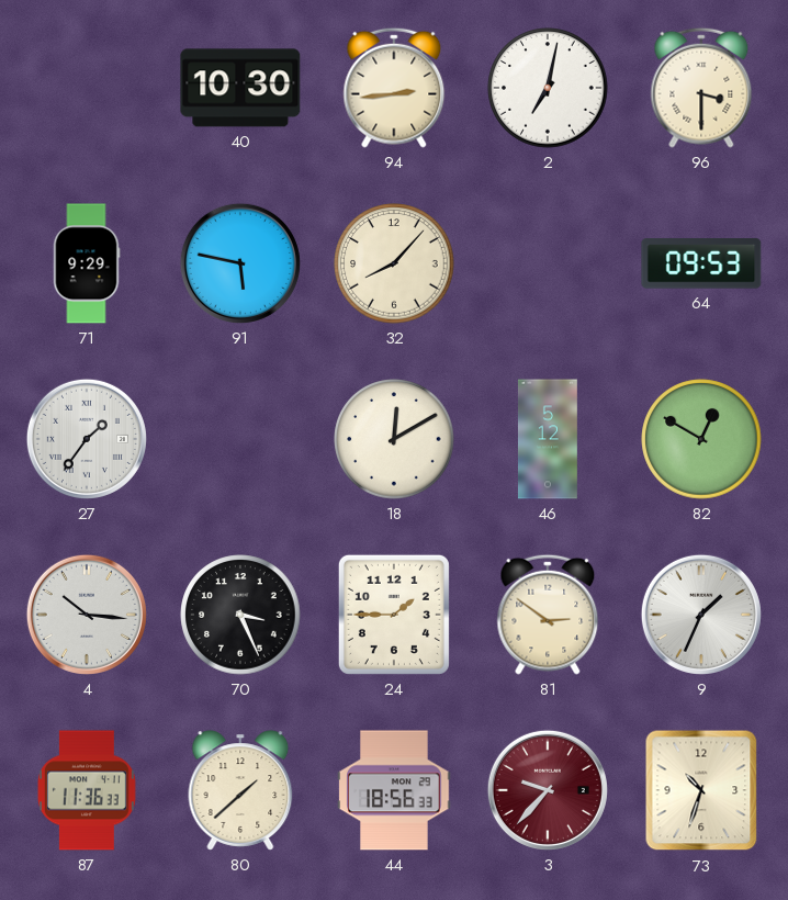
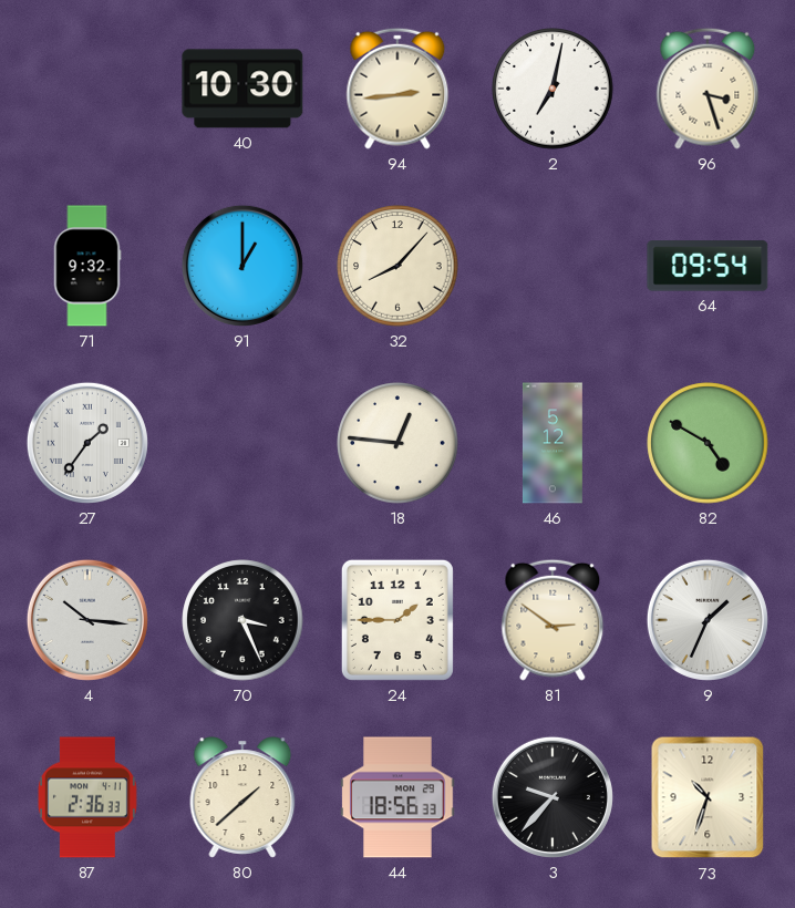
96: 3:30 -> 3:27 (708, 89)
71: 9:29 -> 9:32 (87, 266)
91: 5:47 -> 1:00 (242, 266)
64: 09:53 -> 09:54 (708, 266)
18: 12:10 -> 12:46 (397, 443)
82: 12:50 -> 4:50 (708, 443)
87: 11:36 -> 2:36 (87, 797)
3 dial: burgundy -> black (553, 797)
